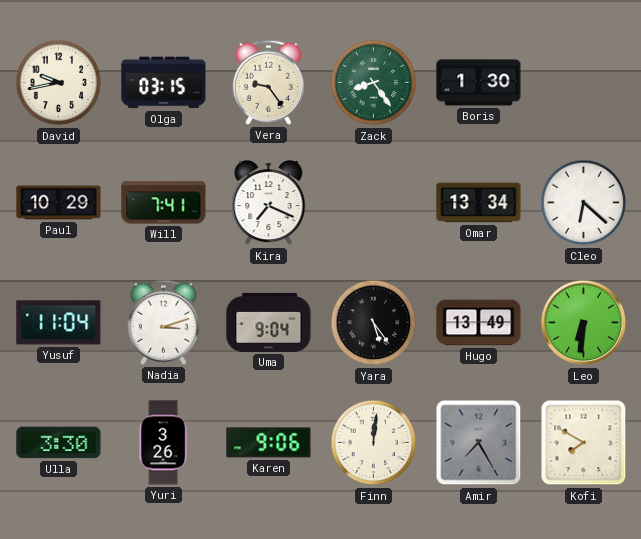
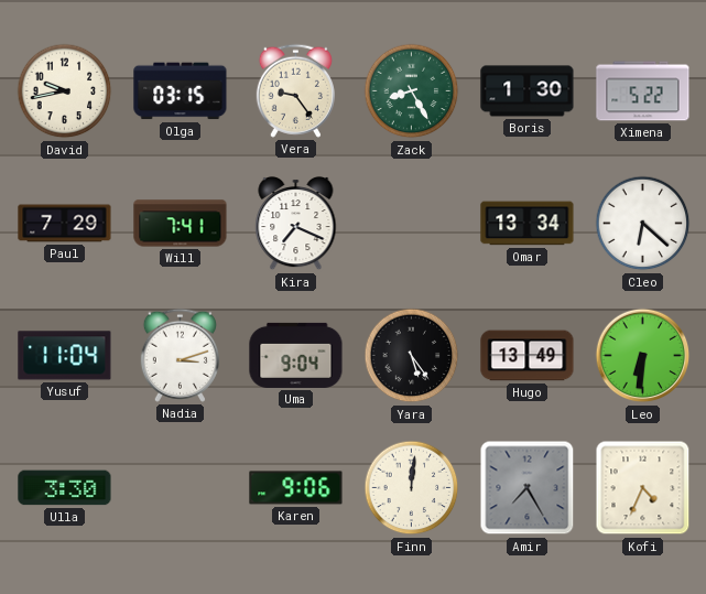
Zack: 8:24 -> 8:25 (412, 91)
Ximena: none -> 5:22 (643, 91)
Paul: 10:29 -> 7:29 (65, 224)
Yuri: 3:26 -> none (163, 443)
Kofi: 7:50 -> 4:34 (643, 488)
